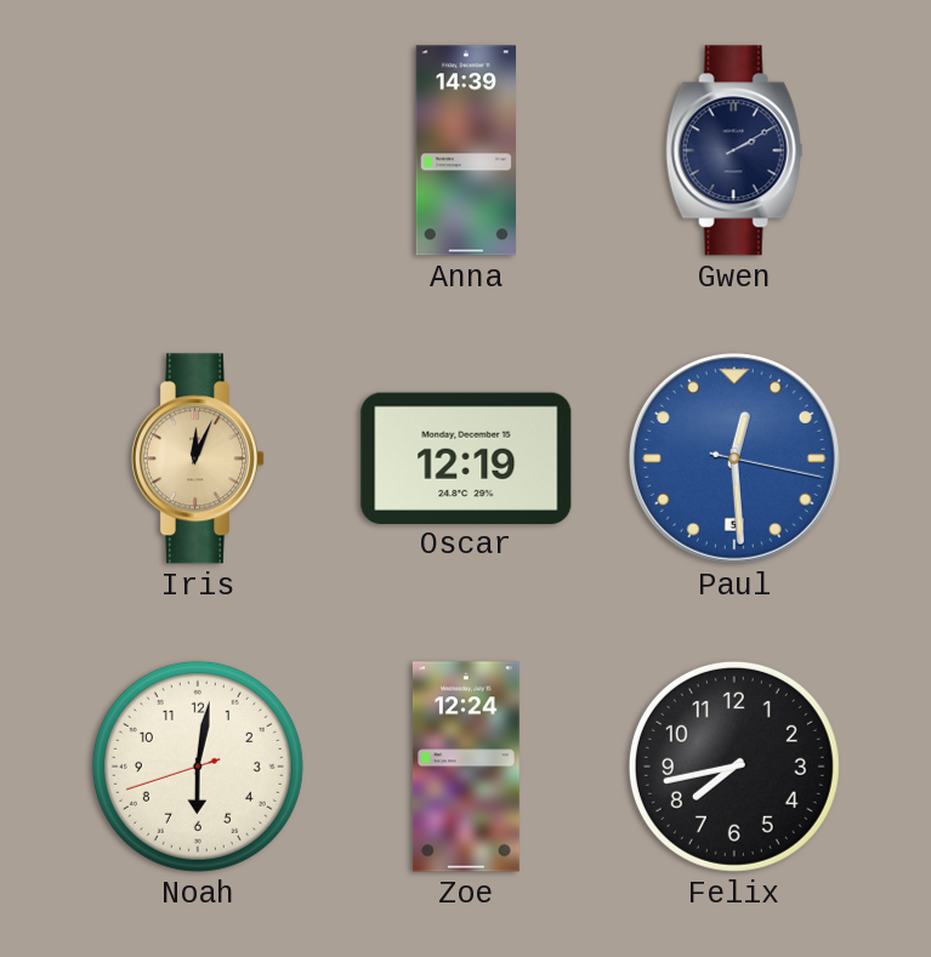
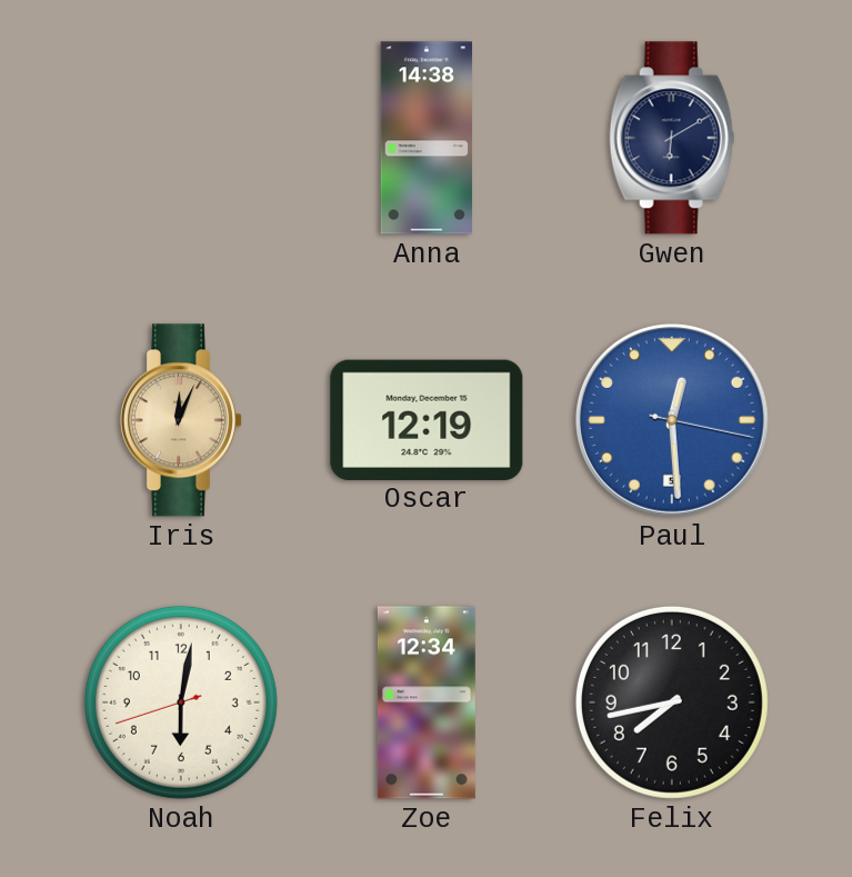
Anna: 14:39 -> 14:38 (425, 138)
Gwen: 2:10 -> 6:10 (672, 138)
Zoe: 12:24 -> 12:34 (427, 702)
